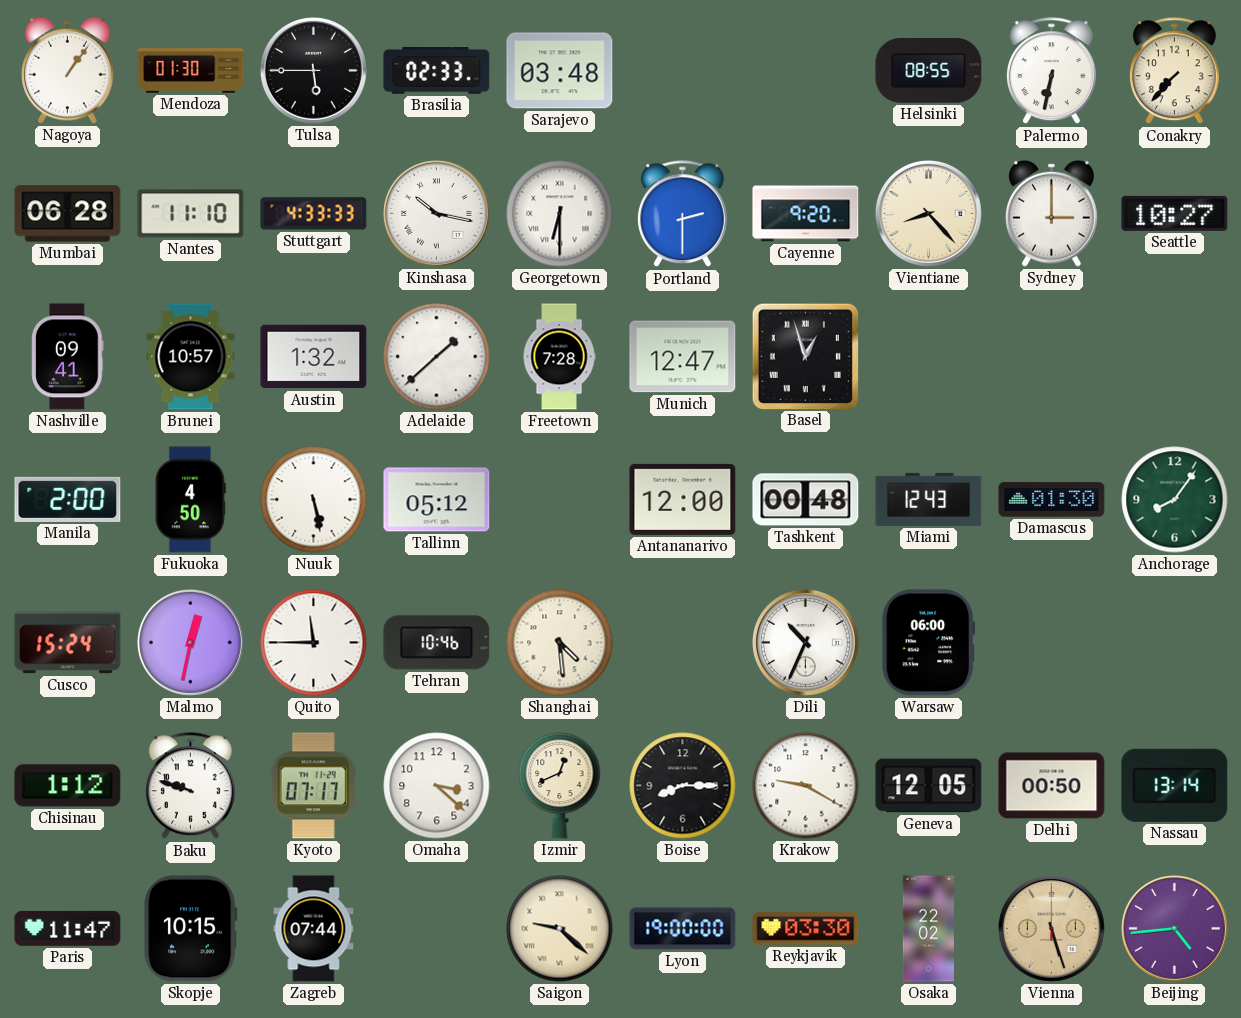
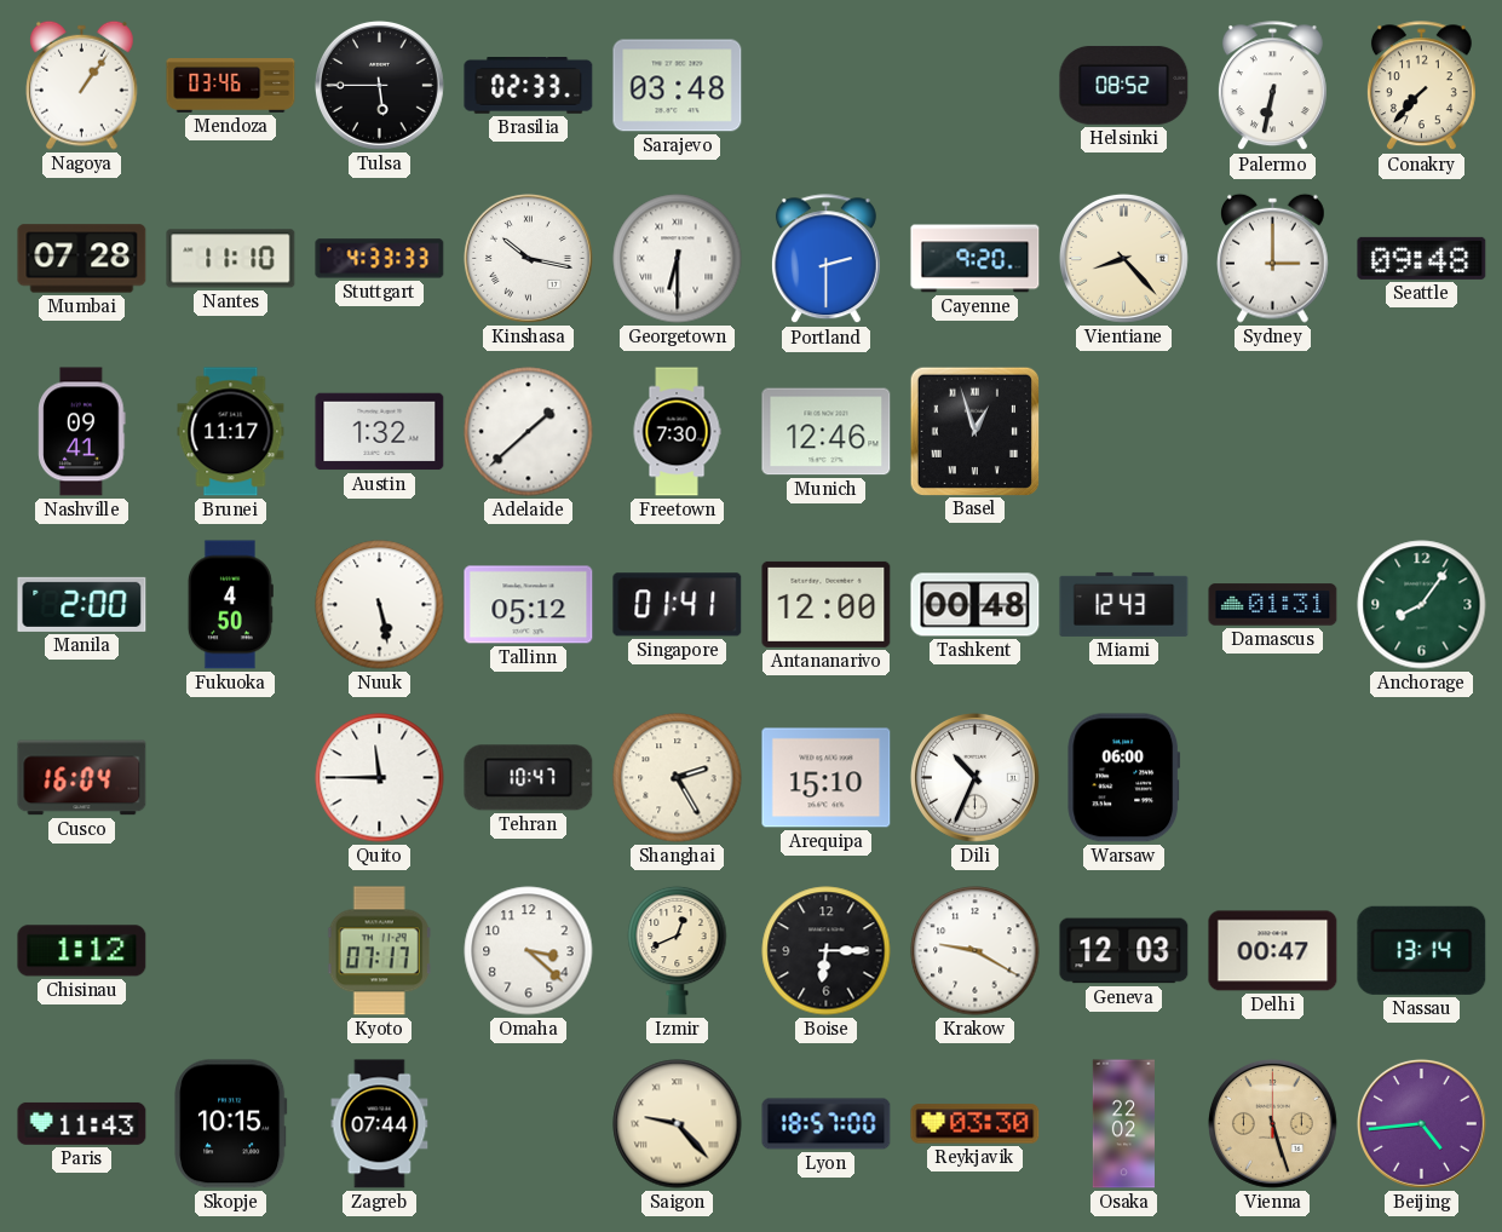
Mendoza: 01:30 -> 03:46 (231, 86)
Helsinki: 08:55 -> 08:52 (1124, 85)
Mumbai: 06:28 -> 07:28 (82, 259)
Seattle: 10:27 -> 09:48 (1422, 258)
Brunei: 10:57 -> 11:17 (231, 432)
Freetown: 7:28 -> 7:30 (677, 432)
Munich: 12:47 -> 12:46 (827, 432)
Singapore: none -> 01:41 (678, 605)
Damascus: 01:30 -> 01:31 (1273, 605)
Cusco: 15:24 -> 16:04 (82, 778)
Malmo: 12:32 -> none (190, 642)
Tehran: 10:46 -> 10:47 (529, 778)
Shanghai: 4:29 -> 2:25 (678, 778)
Arequipa: none -> 15:10 (827, 778)
Baku: 9:48 -> none (190, 786)
Boise: 8:15 -> 6:15 (827, 951)
Geneva: 12:05 -> 12:03 (1124, 951)
Delhi: 00:50 -> 00:47 (1273, 951)
Paris: 11:47 -> 11:43 (82, 1123)
Saigon: 9:22 -> 9:23 (678, 1124)
Lyon: 19:00 -> 18:57 (827, 1124)
